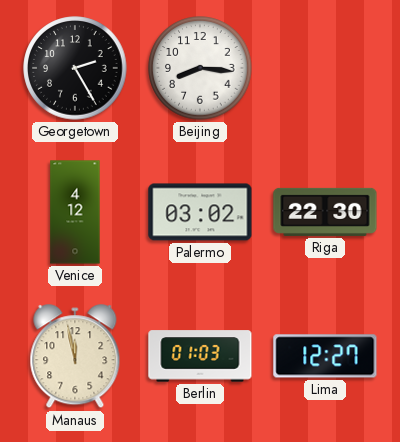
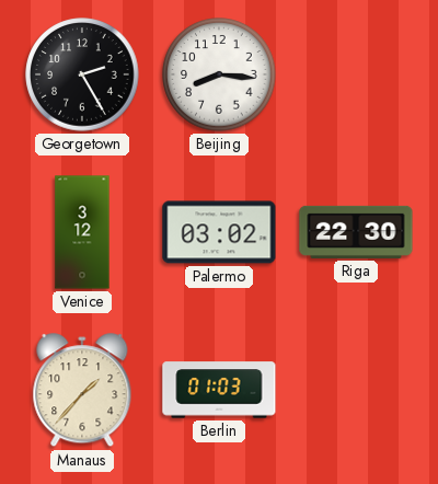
Venice: 4:12 -> 3:12 (82, 232)
Manaus: 11:58 -> 1:37 (82, 391)
Lima: 12:27 -> none (325, 356)
